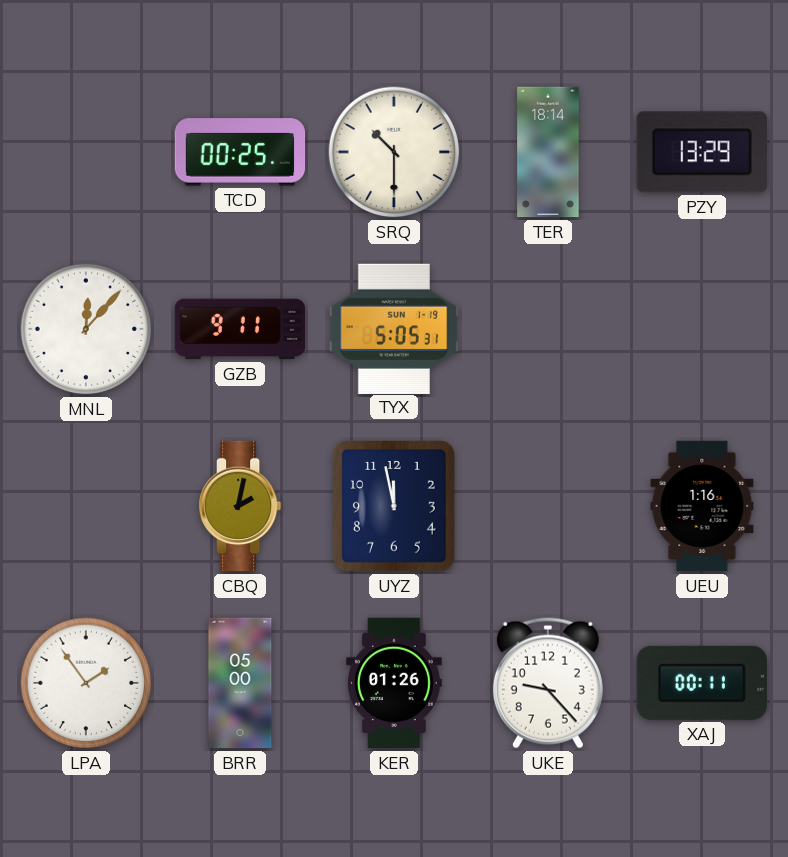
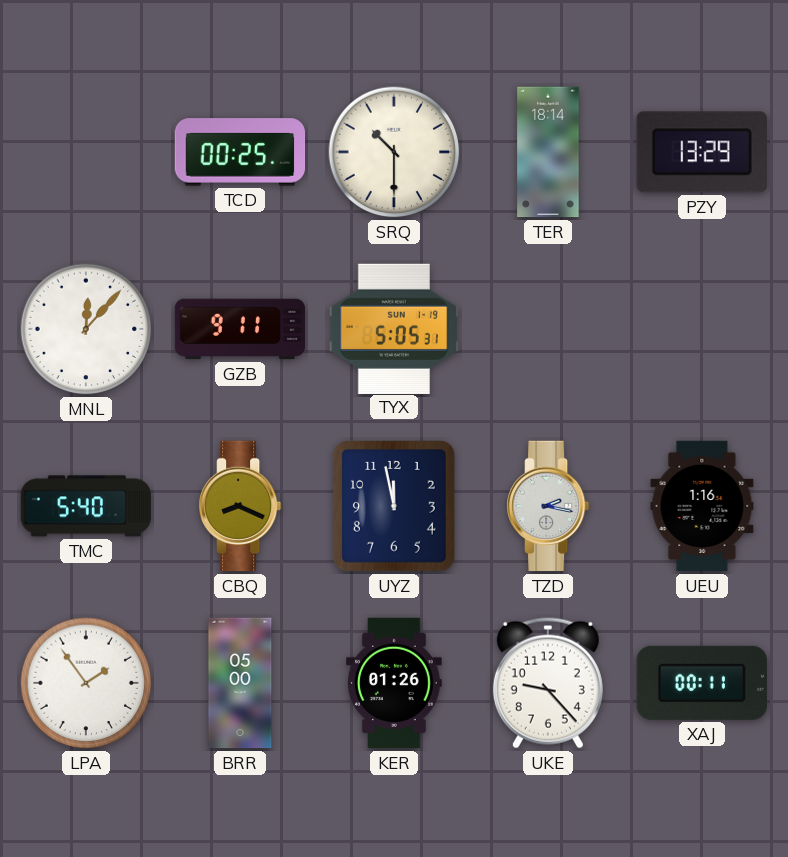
TMC: none -> 5:40 (85, 506)
CBQ: 2:02 -> 8:19 (241, 506)
TZD: none -> 2:17 (549, 506)
